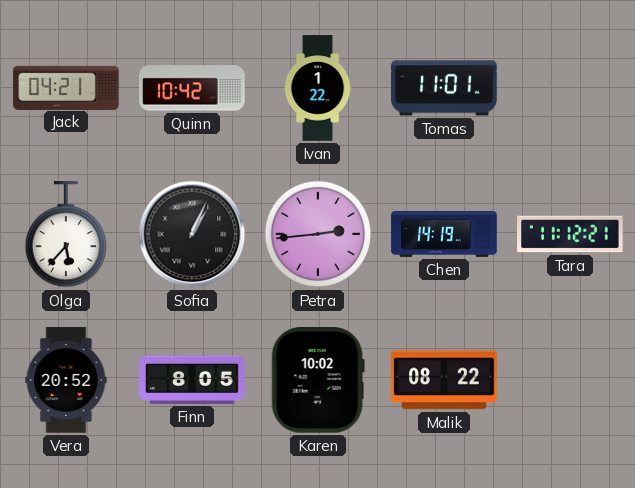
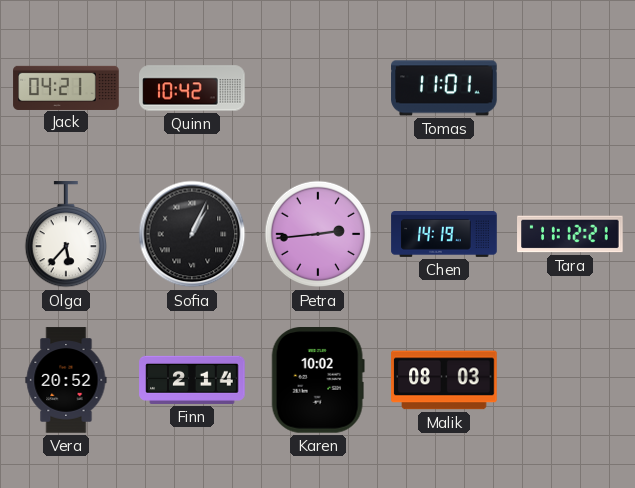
Ivan: 1:22 -> none (318, 88)
Finn: 8:05 -> 2:14 (192, 380)
Malik: 08:22 -> 08:03 (444, 380)
